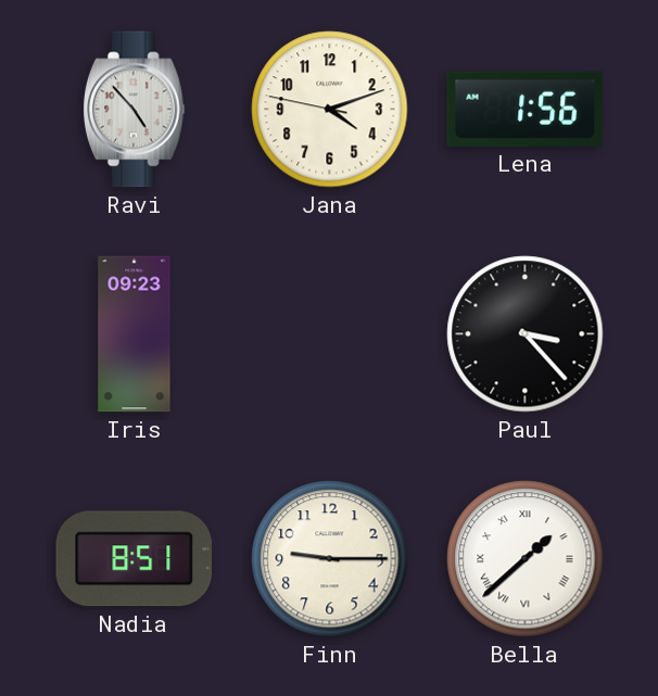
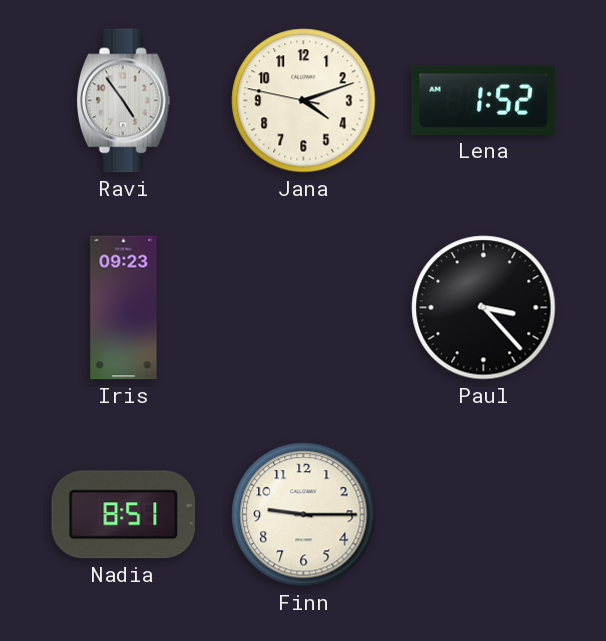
Ravi: 4:53 -> 4:54 (123, 101)
Lena: 1:56 -> 1:52 (484, 100)
Bella: 1:38 -> none (526, 559)
